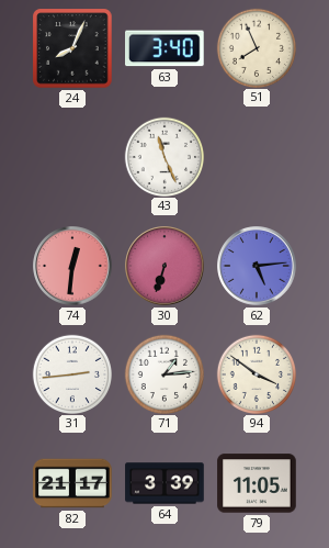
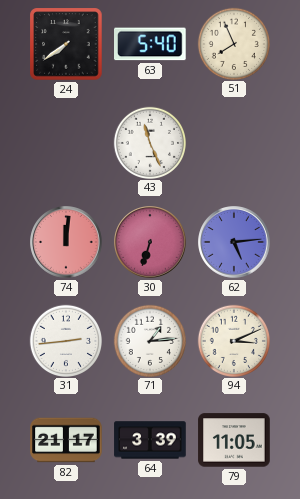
24: 8:04 -> 7:39 (66, 44)
63: 3:40 -> 5:40 (151, 44)
74: 12:31 -> 12:01 (66, 242)
94: 3:51 -> 3:11 (233, 340)
